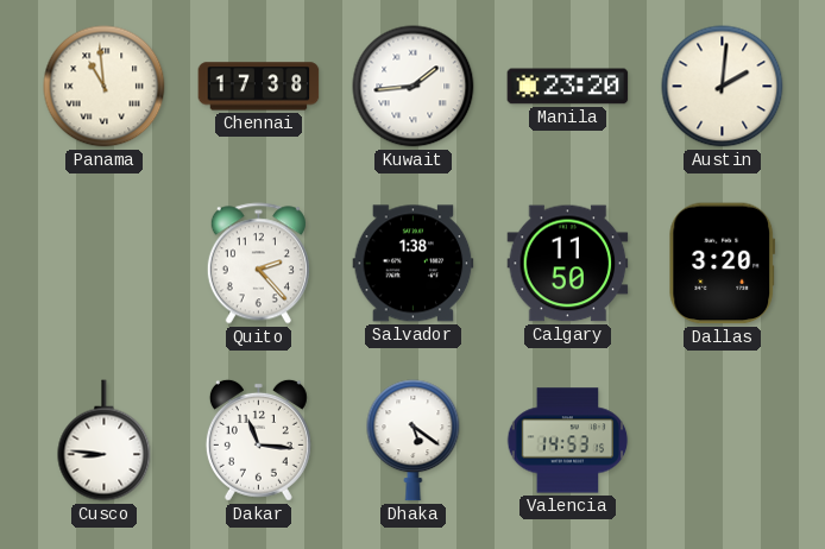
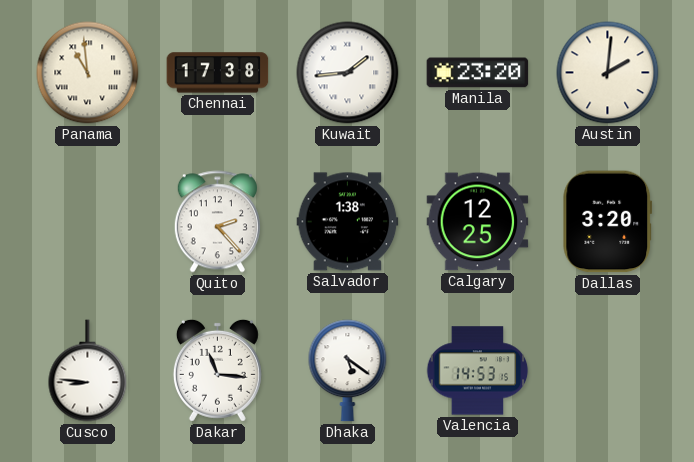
Calgary: 11:50 -> 12:25 (478, 222)
